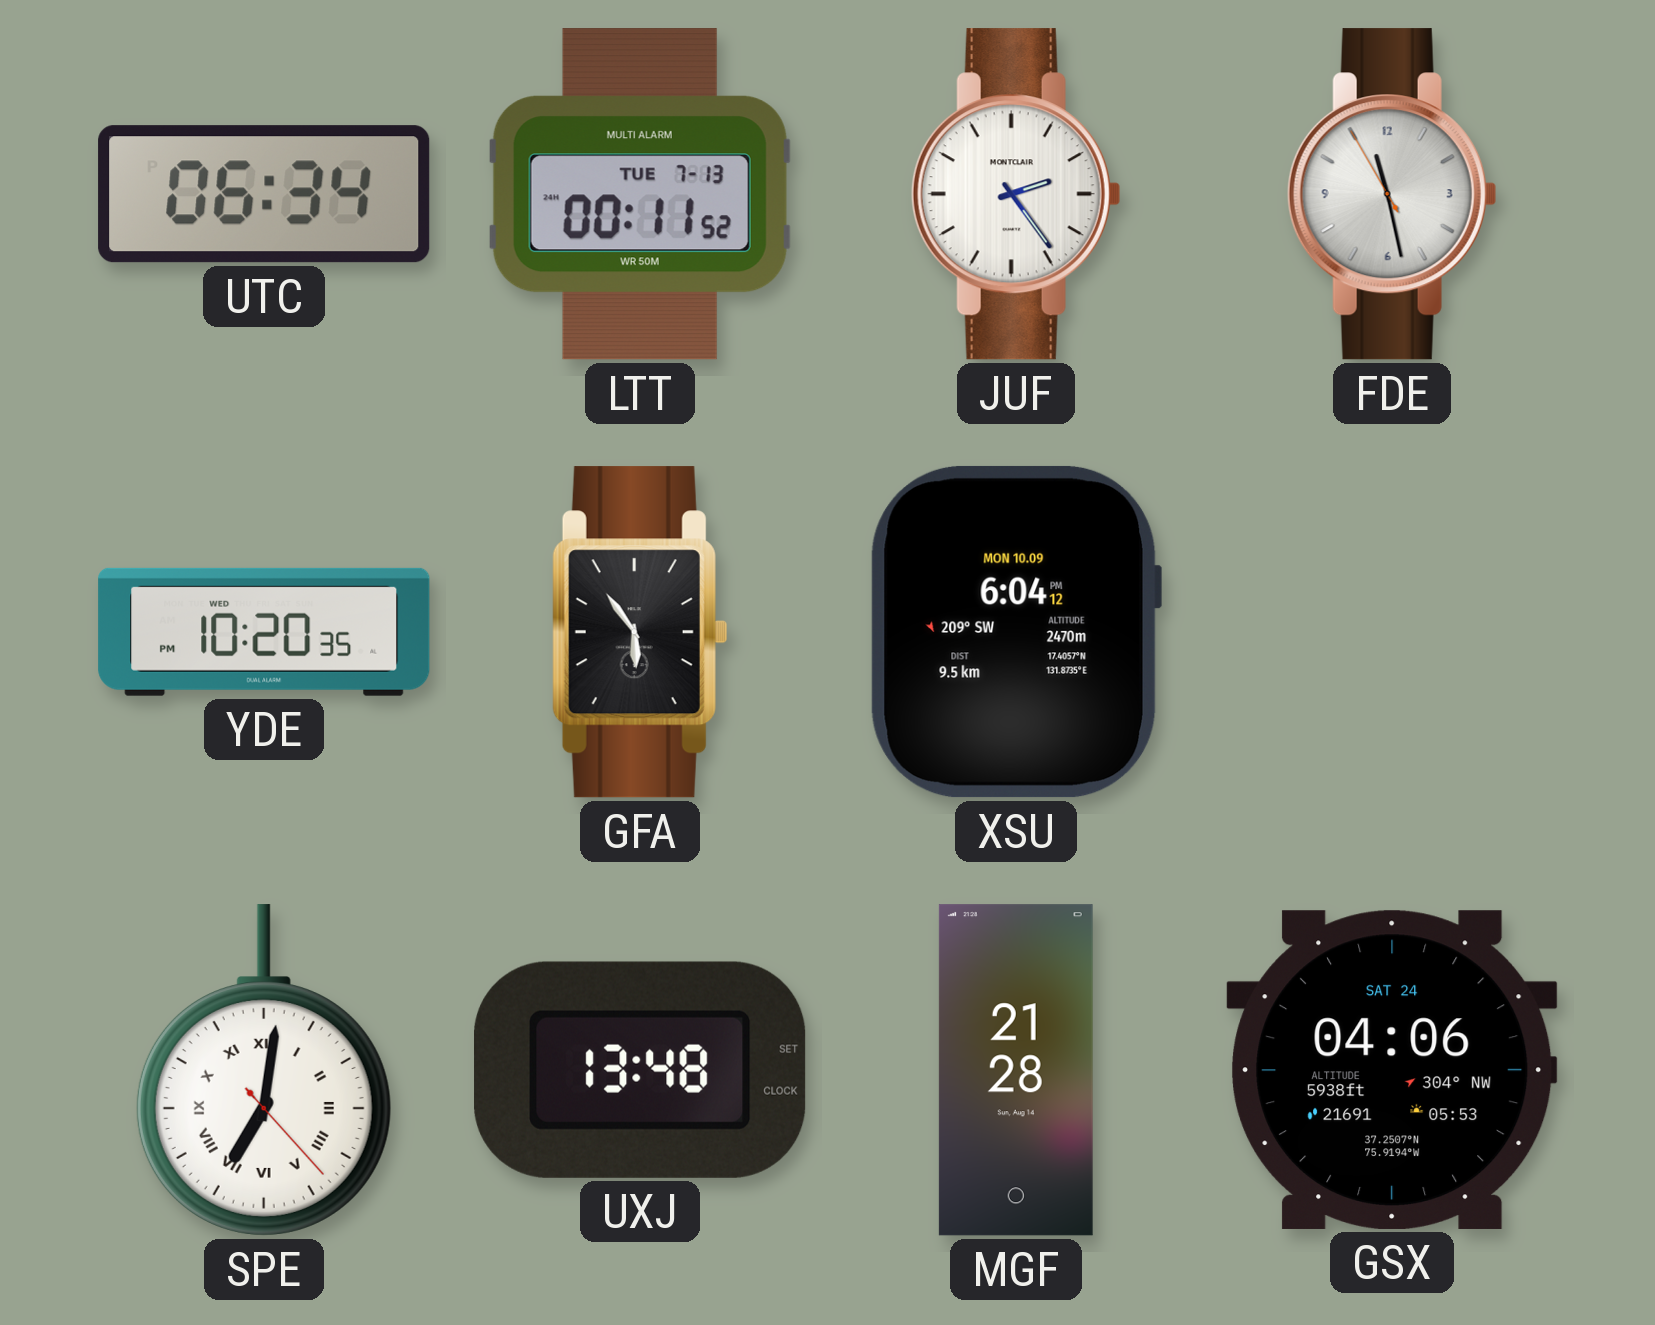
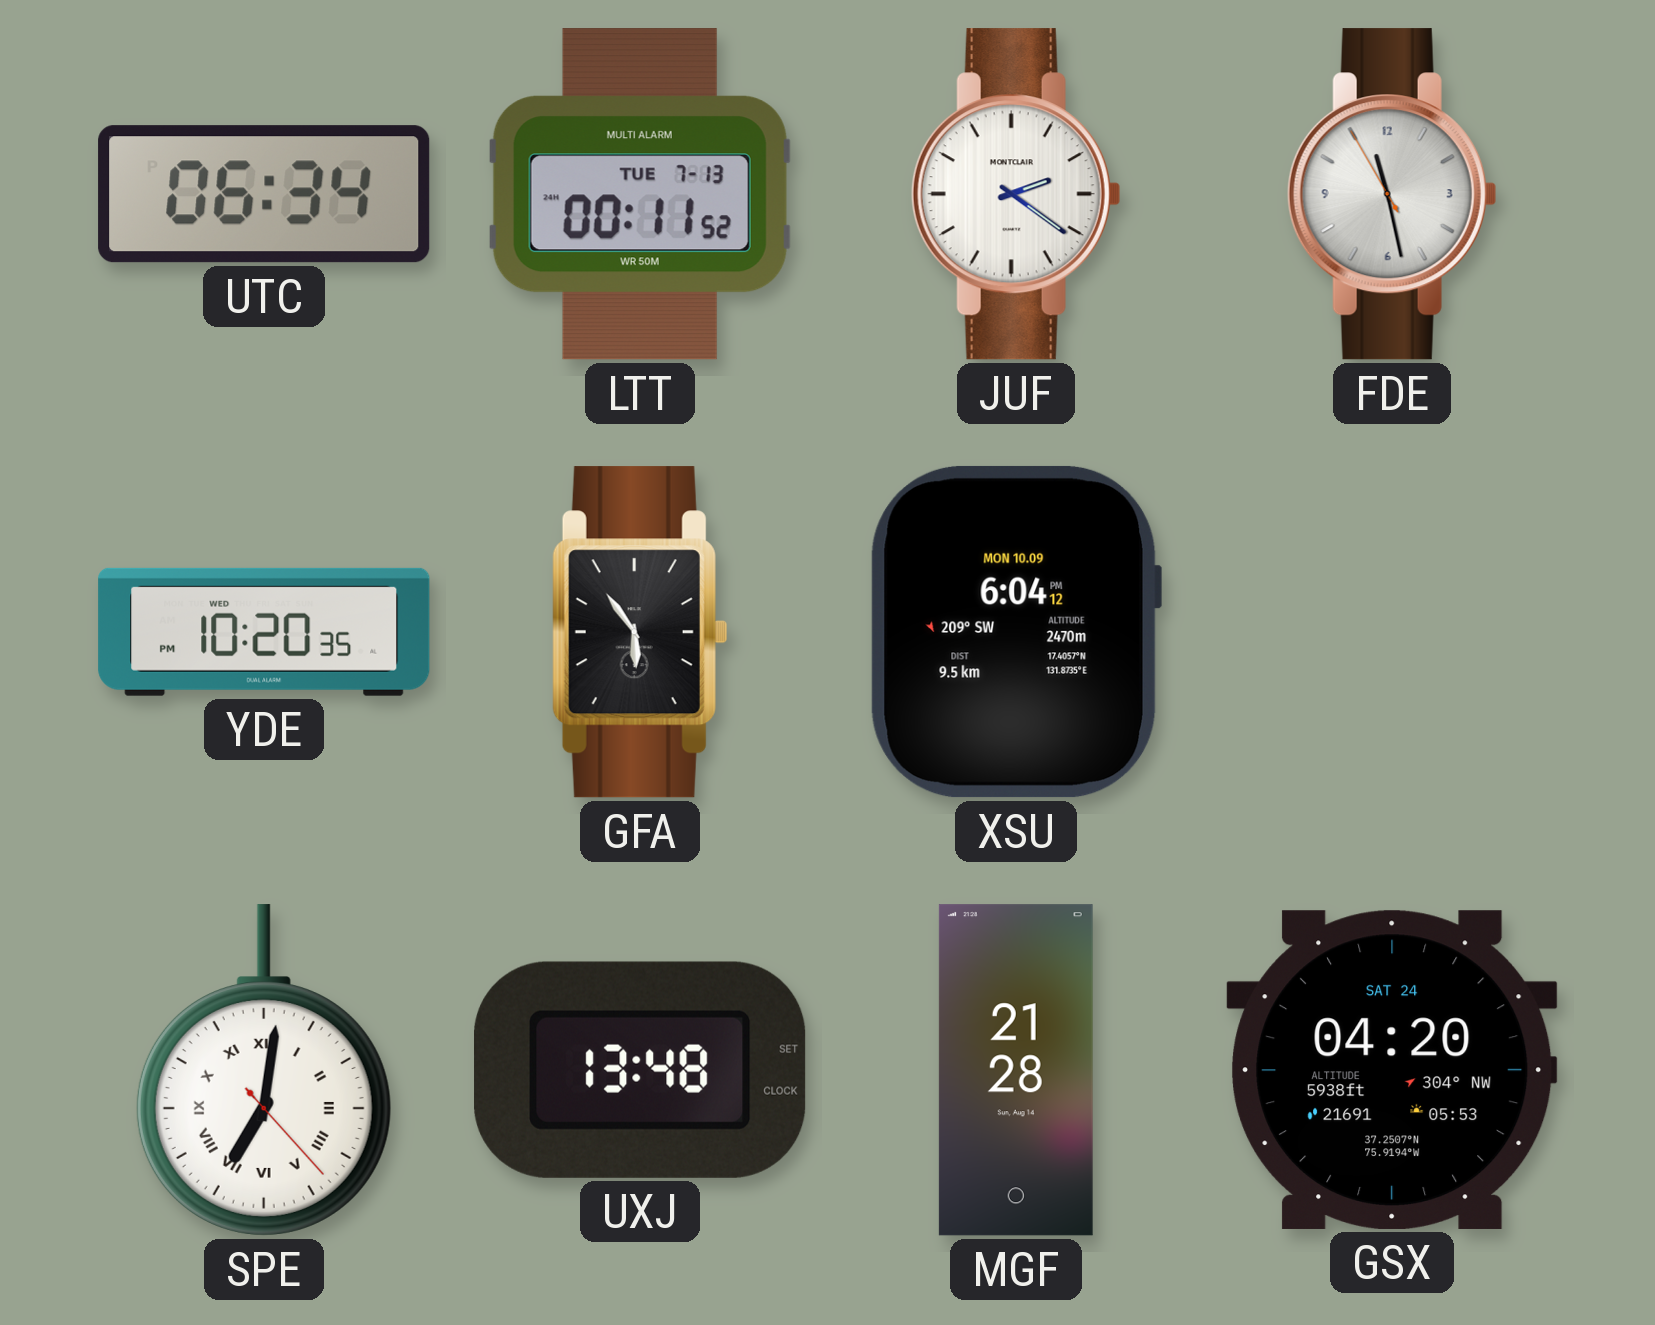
JUF: 2:24 -> 2:21 (1016, 194)
GSX: 04:06 -> 04:20 (1392, 1070)
